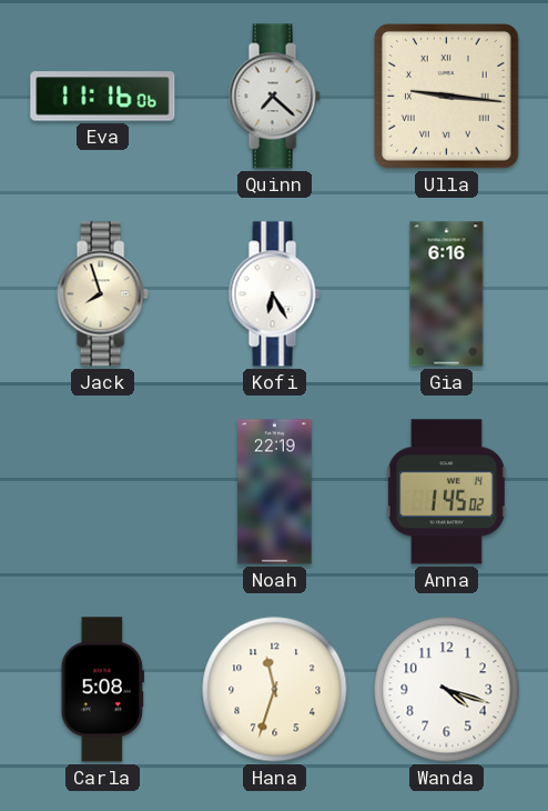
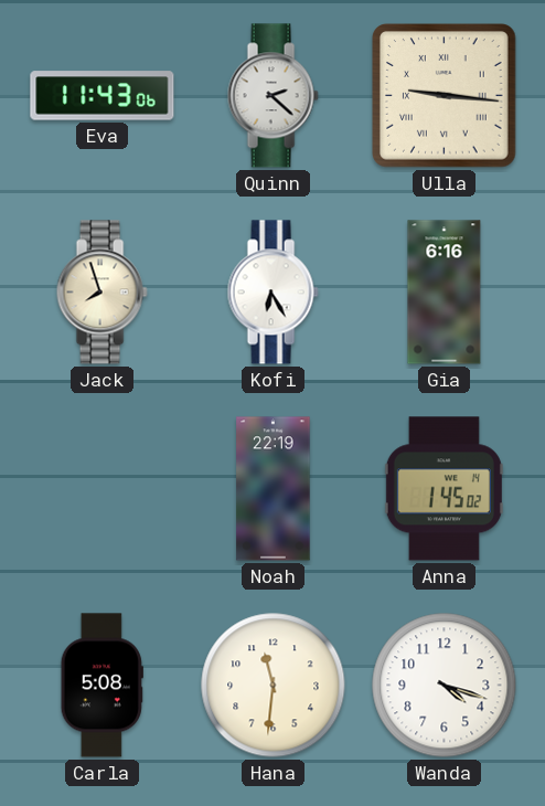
Eva: 11:16 -> 11:43 (103, 96)
Quinn: 7:22 -> 2:22 (272, 96)
Hana: 11:33 -> 11:31 (274, 686)
